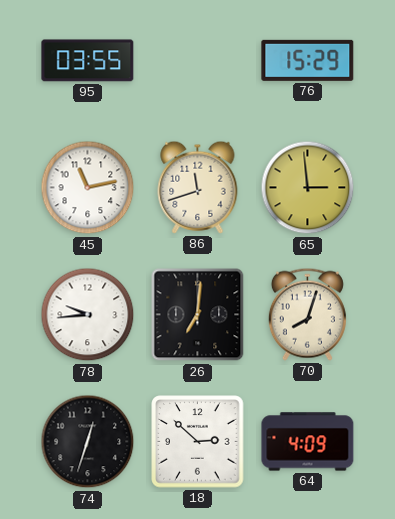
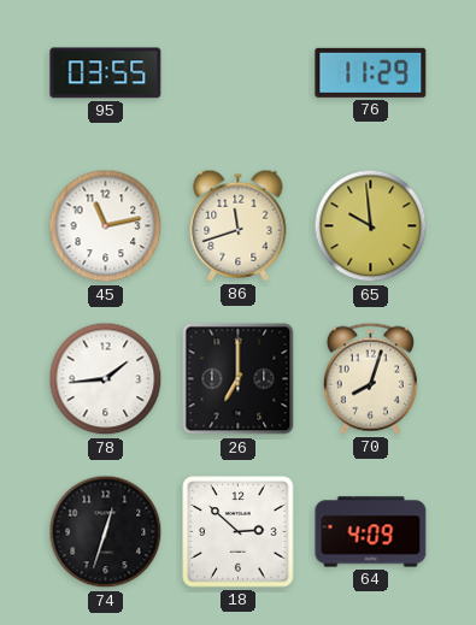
76: 15:29 -> 11:29 (371, 72)
65: 2:59 -> 9:59 (371, 226)
78: 9:44 -> 1:44 (106, 379)
26: 7:01 -> 7:00 (239, 379)
